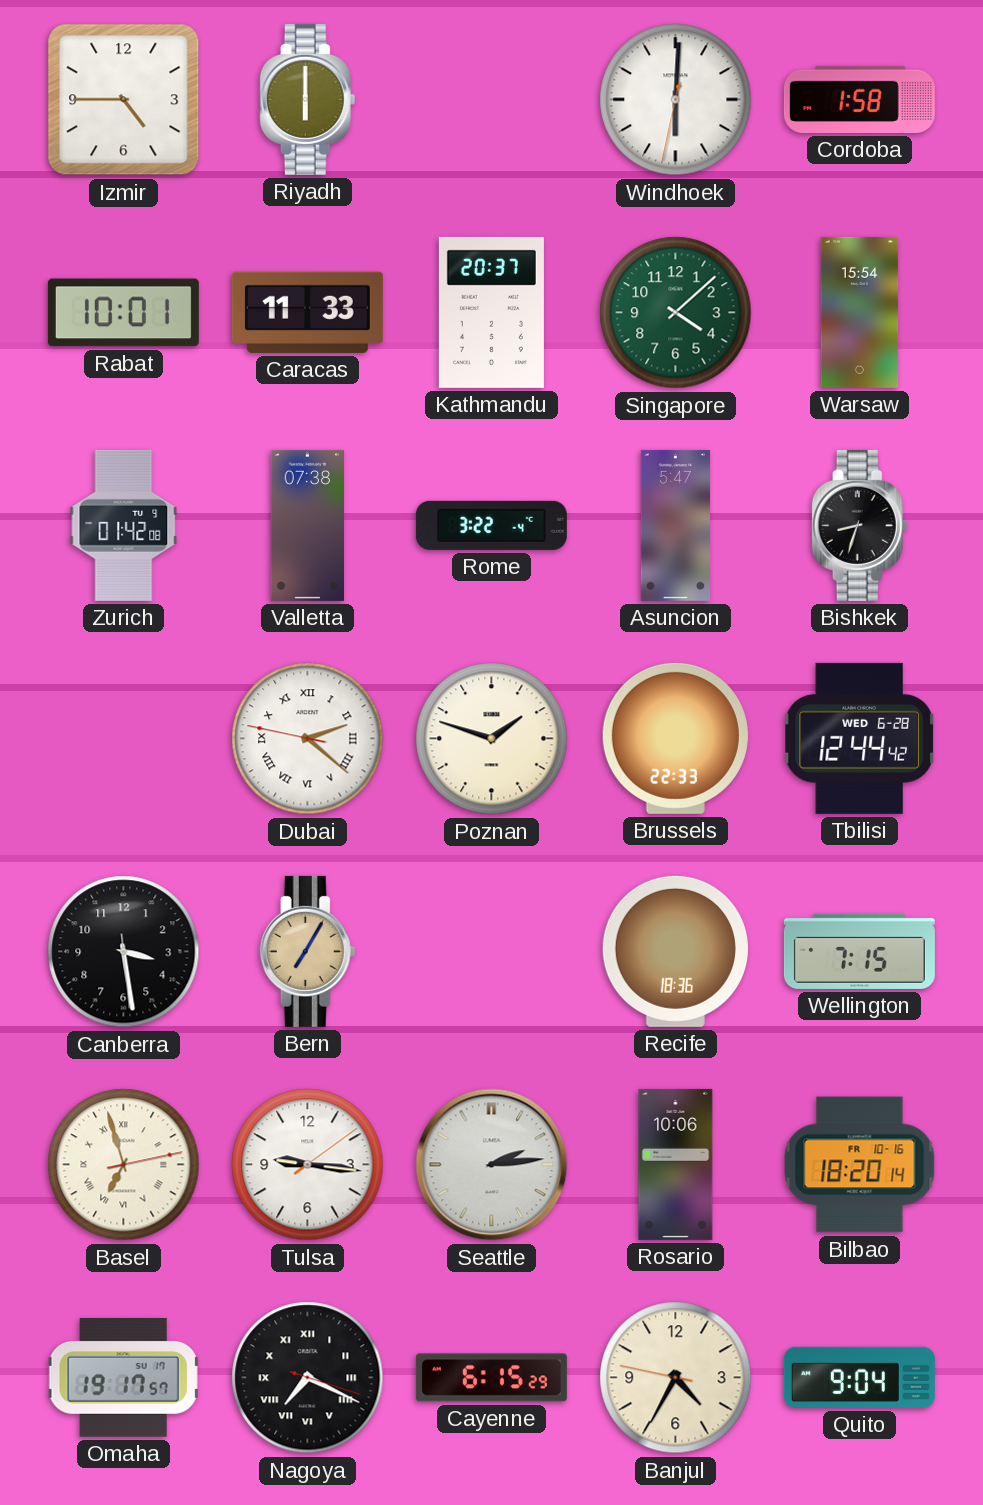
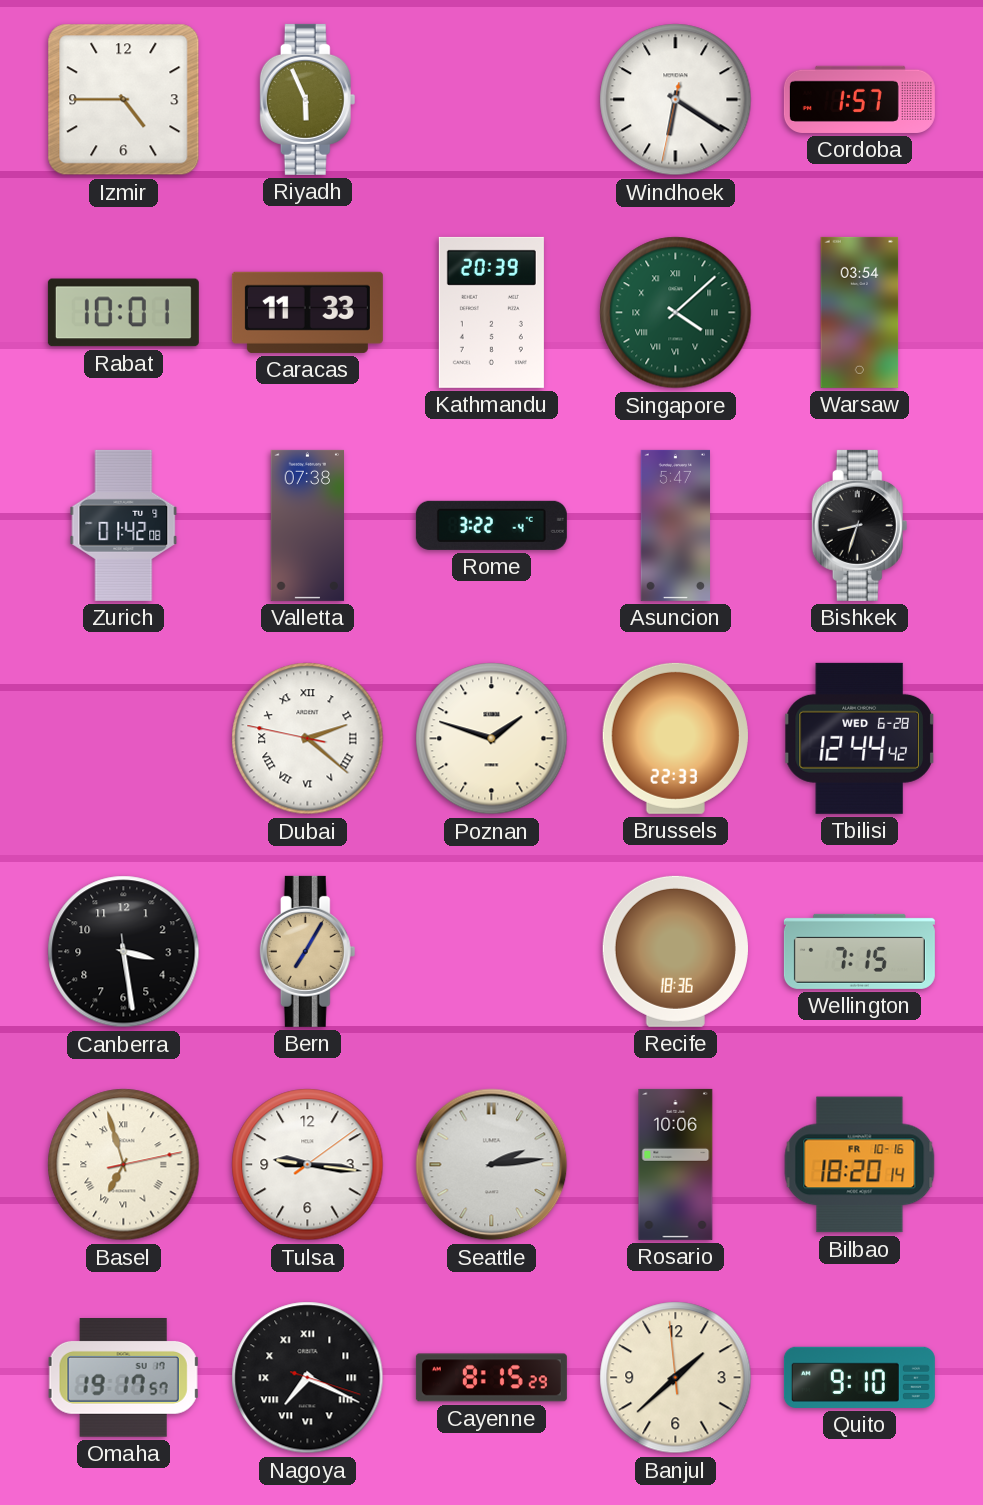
Riyadh: 6:00 -> 5:56 (308, 99)
Windhoek: 6:00 -> 6:20 (676, 100)
Cordoba: 1:58 -> 1:57 (859, 99)
Kathmandu: 20:37 -> 20:39 (491, 312)
Singapore numerals: Arabic -> Roman (676, 313)
Warsaw: 15:54 -> 03:54 (860, 312)
Cayenne: 6:15 -> 8:15 (491, 1378)
Banjul: 4:34 -> 1:37 (676, 1378)
Quito: 9:04 -> 9:10 (859, 1377)
